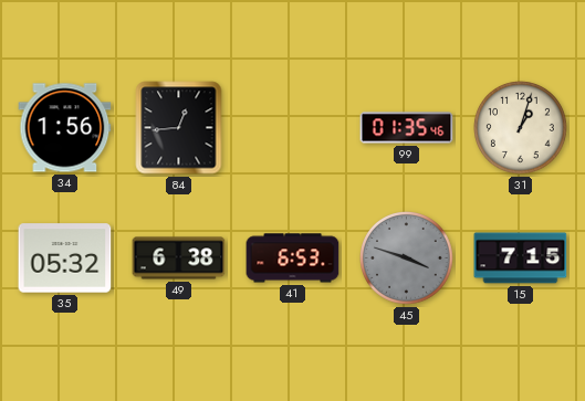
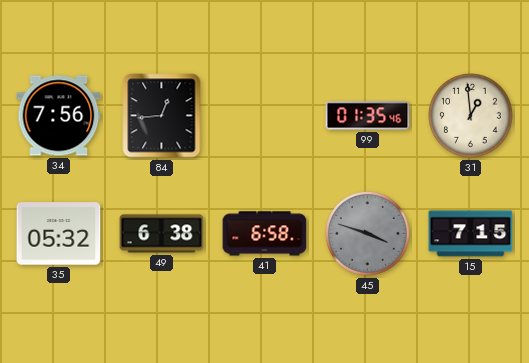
34: 1:56 -> 7:56 (59, 116)
31: 1:03 -> 12:59 (471, 116)
41: 6:53 -> 6:58 (265, 234)
